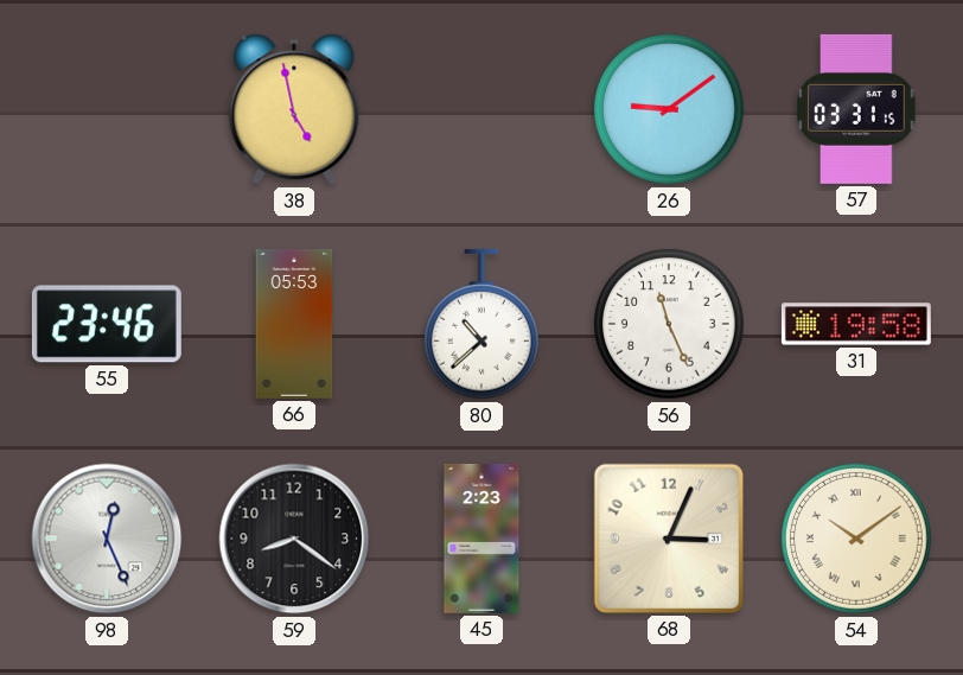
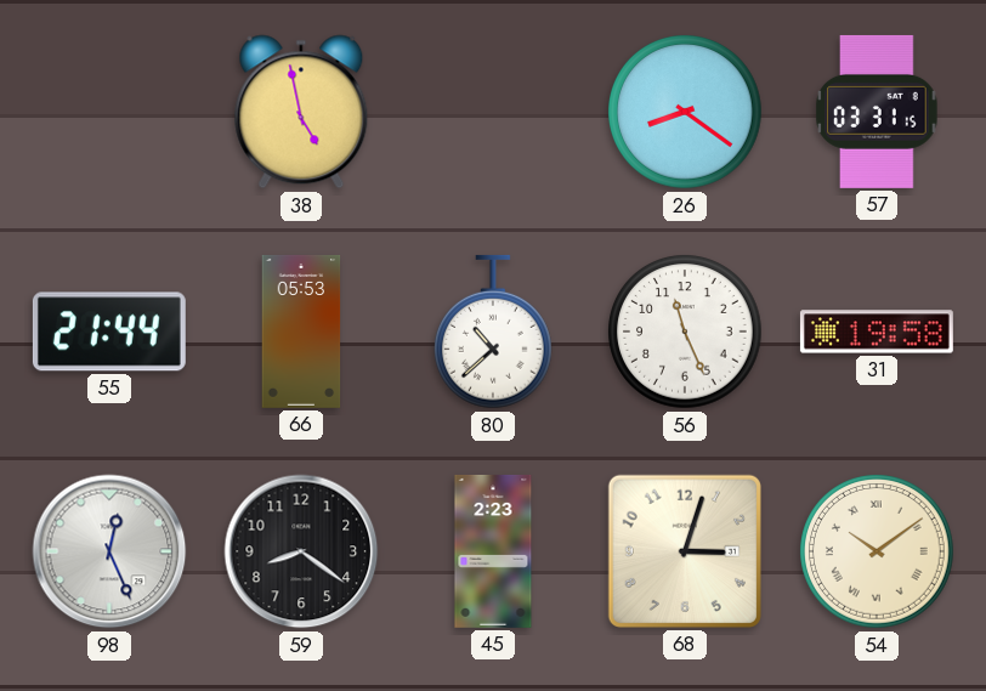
26: 9:09 -> 8:21 (686, 113)
55: 23:46 -> 21:44 (109, 332)
68: 3:04 -> 3:03 (685, 551)
